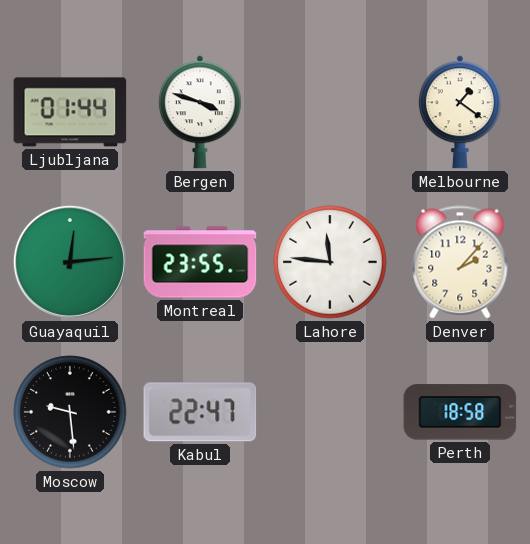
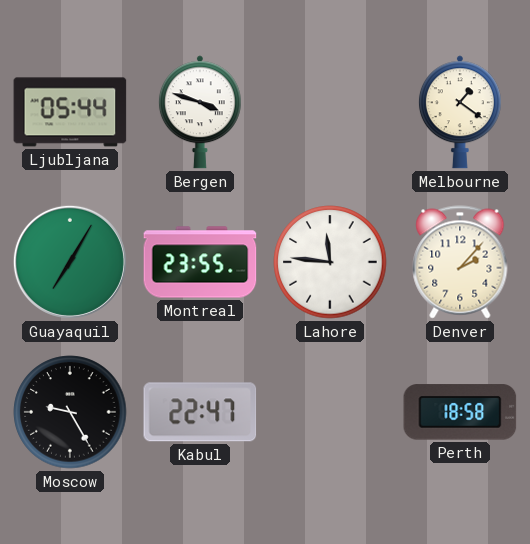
Ljubljana: 01:44 -> 05:44 (70, 112)
Guayaquil: 12:14 -> 7:05 (70, 262)
Moscow: 9:29 -> 9:25 (70, 412)
